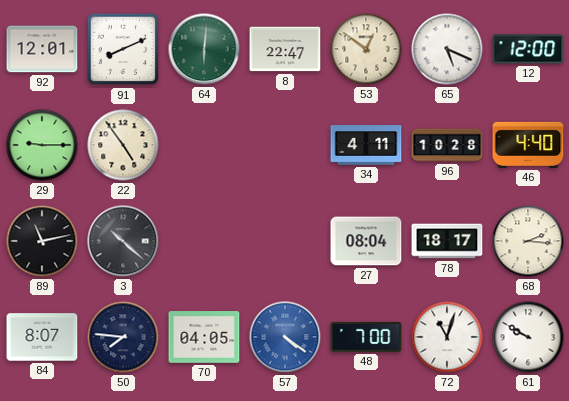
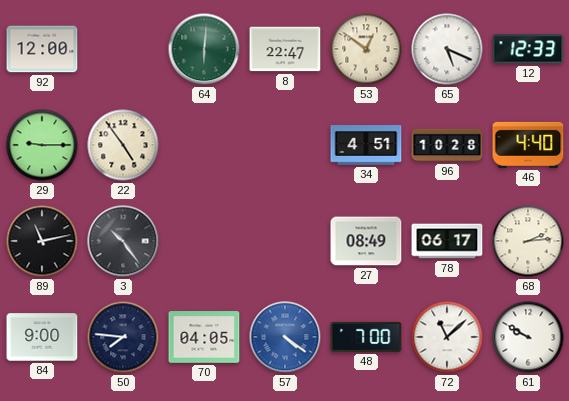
92: 12:01 -> 12:00 (42, 49)
91: 8:11 -> none (123, 49)
12: 12:00 -> 12:33 (528, 49)
34: 4:11 -> 4:51 (366, 145)
3: 10:22 -> 10:24 (123, 241)
27: 08:04 -> 08:49 (366, 241)
78: 18:17 -> 06:17 (447, 241)
68: 2:16 -> 2:14 (528, 241)
84: 8:07 -> 9:00 (42, 337)
72: 11:03 -> 11:08 (447, 337)
